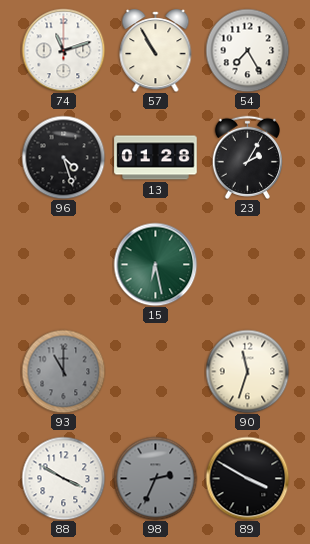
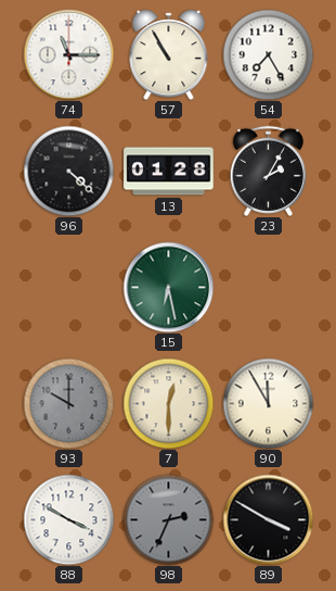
74: 11:12 -> 11:15 (68, 54)
96: 4:27 -> 4:22 (68, 171)
93: 11:00 -> 10:00 (68, 403)
7: none -> 12:30 (168, 403)
90: 11:33 -> 11:55 (268, 403)
